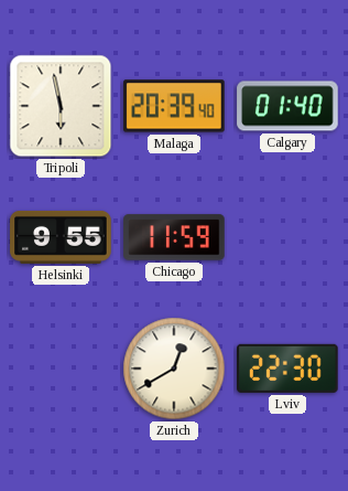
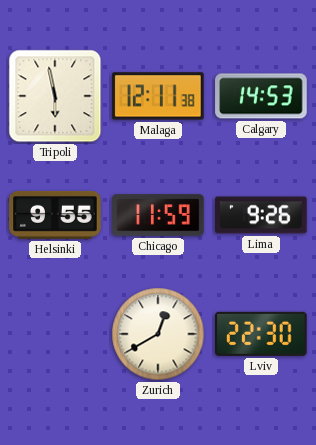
Malaga: 20:39 -> 12:11 (158, 96)
Calgary: 01:40 -> 14:53 (261, 96)
Lima: none -> 9:26 (261, 215)
